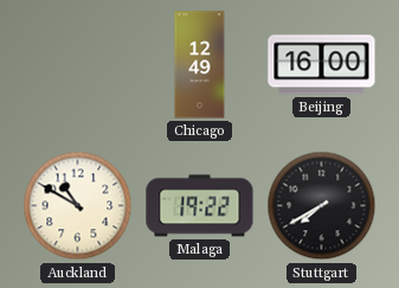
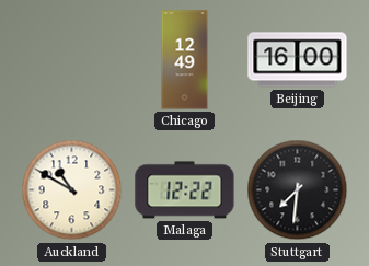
Malaga: 19:22 -> 12:22 (185, 190)
Stuttgart: 7:40 -> 7:31 (298, 190)
